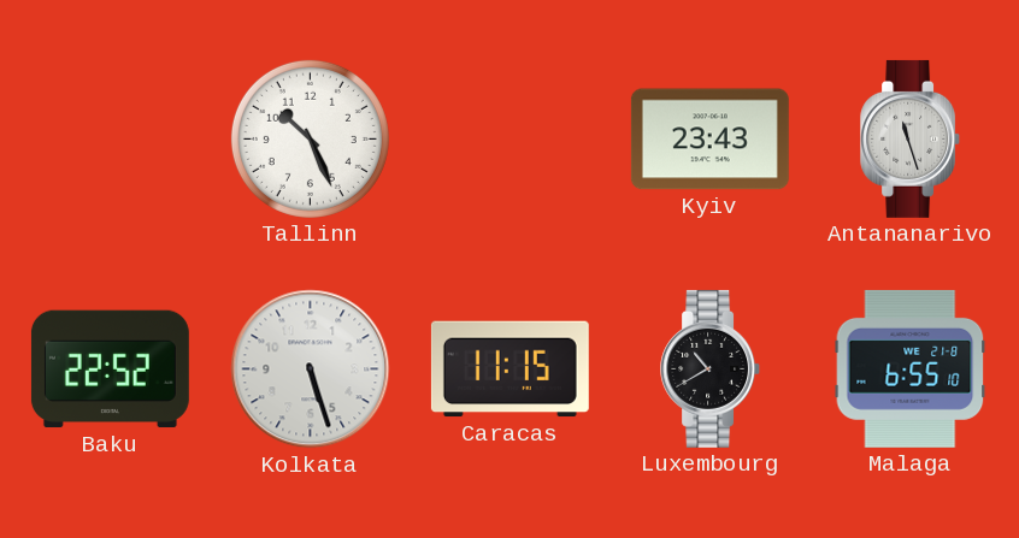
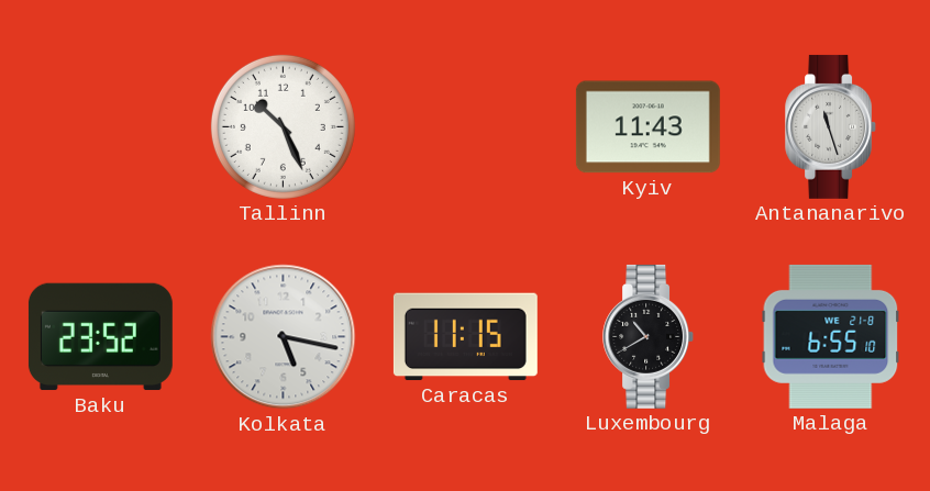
Kyiv: 23:43 -> 11:43 (647, 127)
Baku: 22:52 -> 23:52 (100, 337)
Kolkata: 5:27 -> 5:17 (284, 337)
